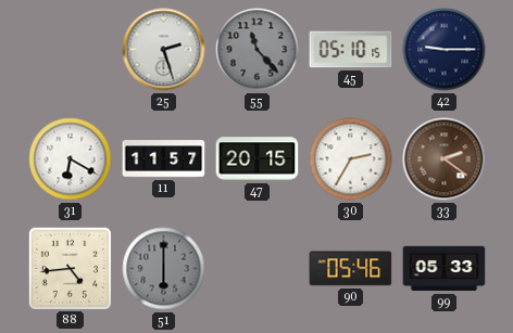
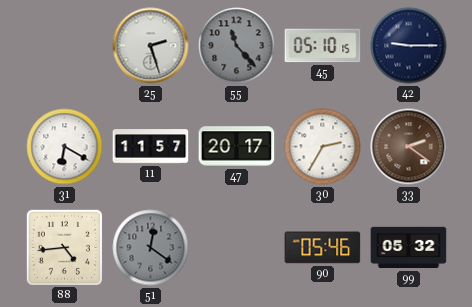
47: 20:15 -> 20:17 (237, 147)
51: 6:00 -> 12:21 (151, 248)
99: 05:33 -> 05:32 (409, 248)
